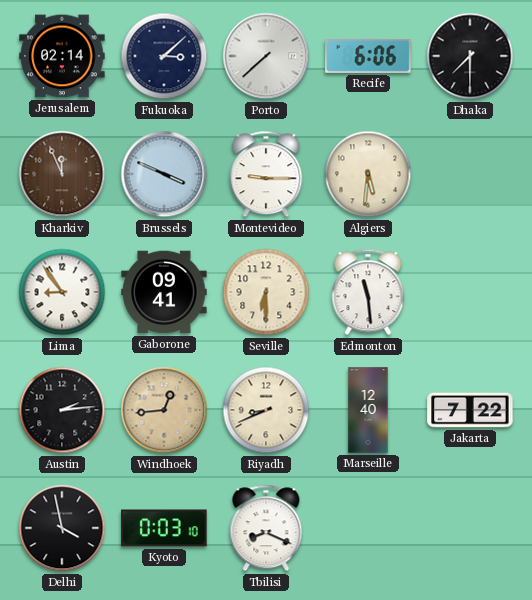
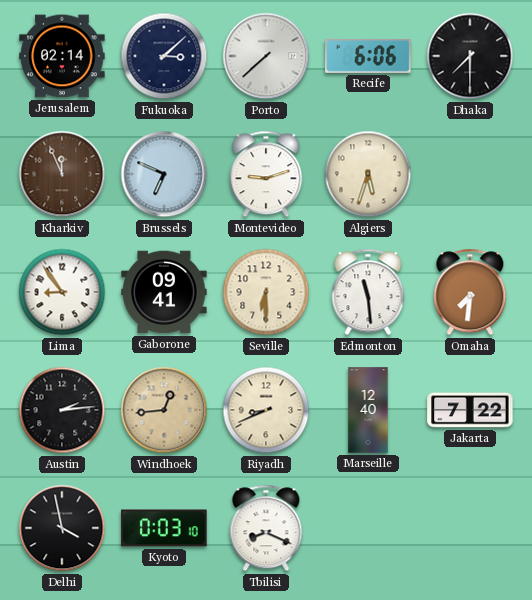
Brussels: 3:49 -> 6:49 (164, 174)
Montevideo: 9:15 -> 9:12 (266, 174)
Algiers: 5:31 -> 5:33 (368, 174)
Omaha: none -> 7:31 (470, 292)
